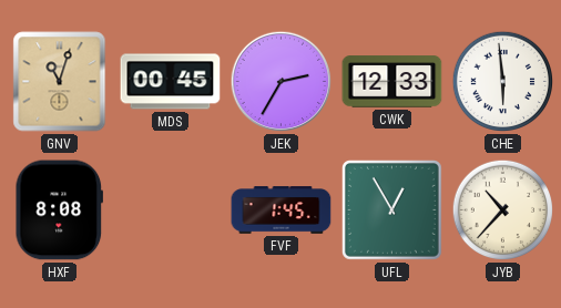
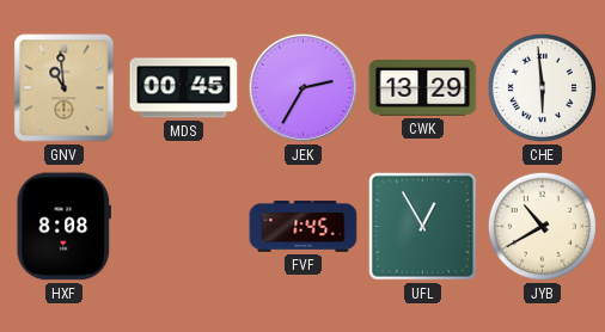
GNV: 11:03 -> 10:59 (65, 88)
CWK: 12:33 -> 13:29 (423, 88)
JYB: 10:37 -> 10:40 (543, 227)
